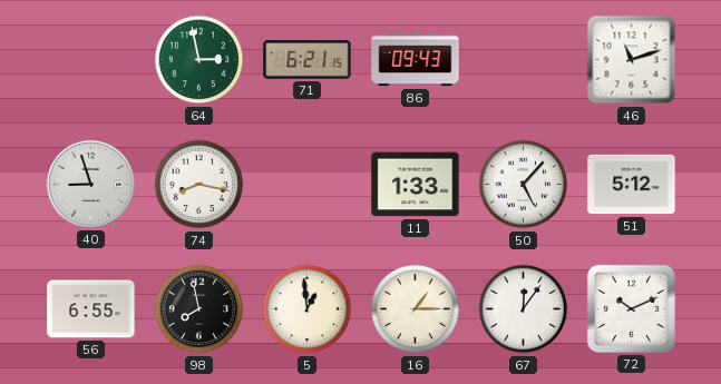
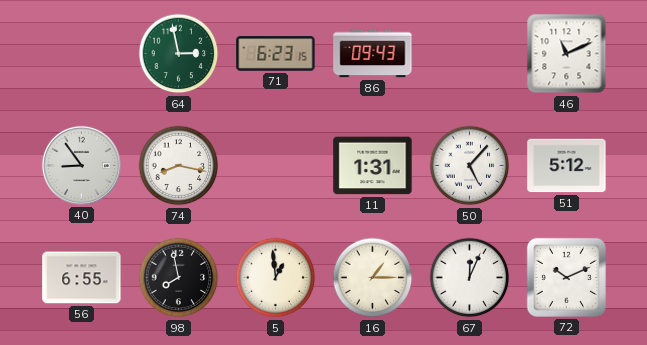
71: 6:21 -> 6:23 (276, 54)
46: 11:12 -> 11:11 (567, 54)
40: 8:57 -> 8:54 (81, 165)
11: 1:33 -> 1:31 (373, 166)
67: 12:06 -> 12:04 (470, 278)
